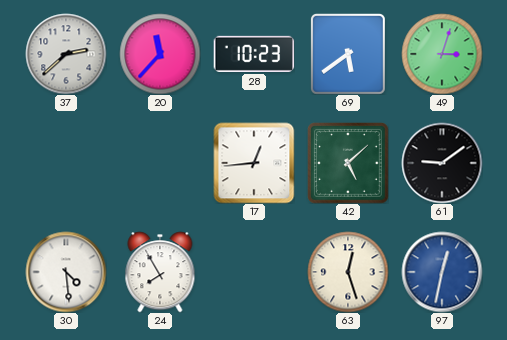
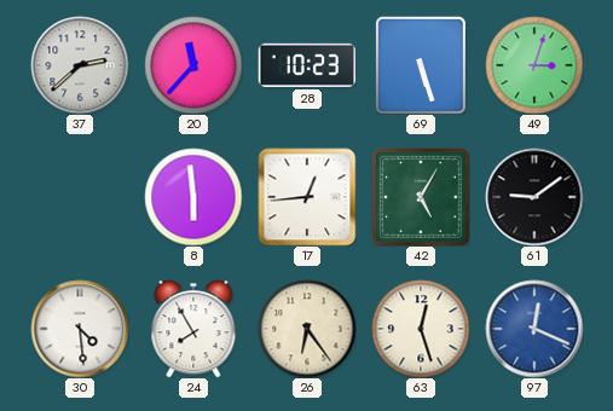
69: 5:39 -> 5:27 (421, 65)
8: none -> 5:59 (193, 197)
42: 5:08 -> 5:05 (421, 197)
26: none -> 6:24 (307, 329)
97: 12:32 -> 12:19 (534, 329)
